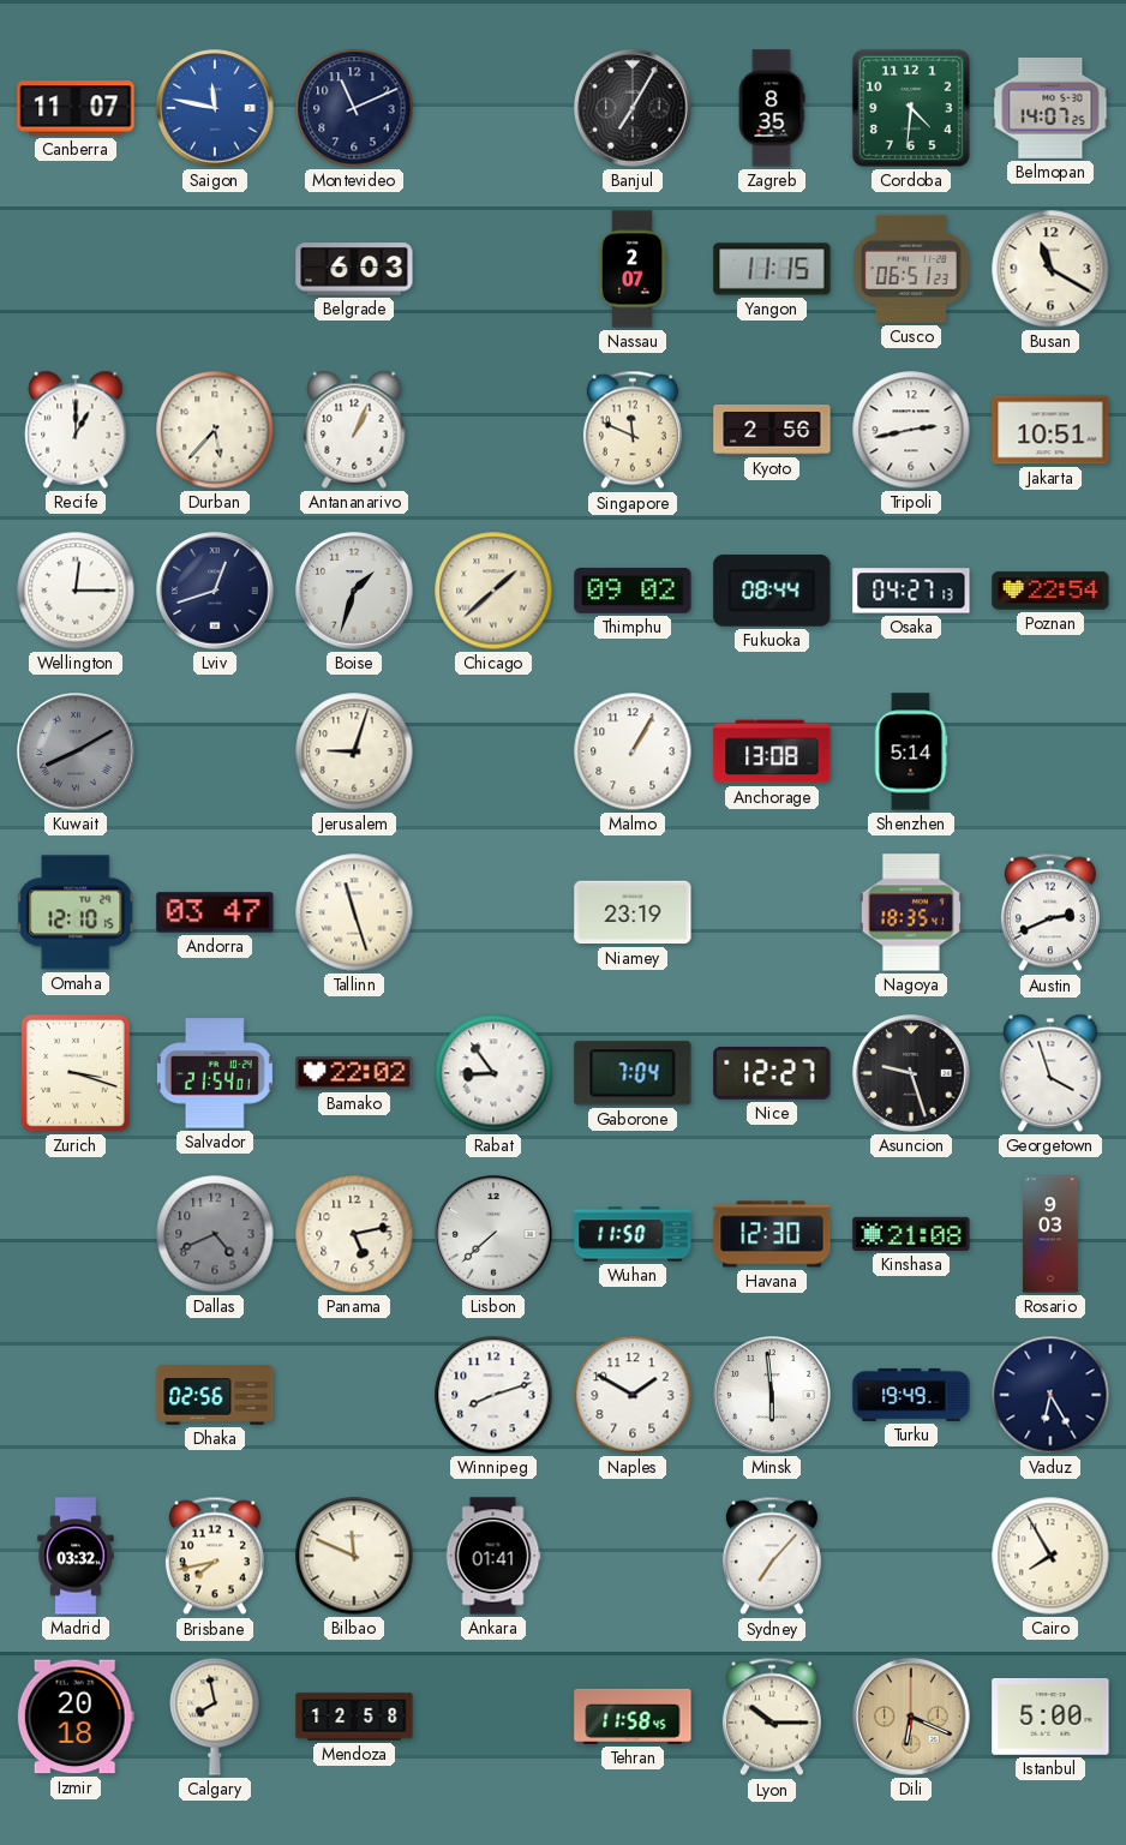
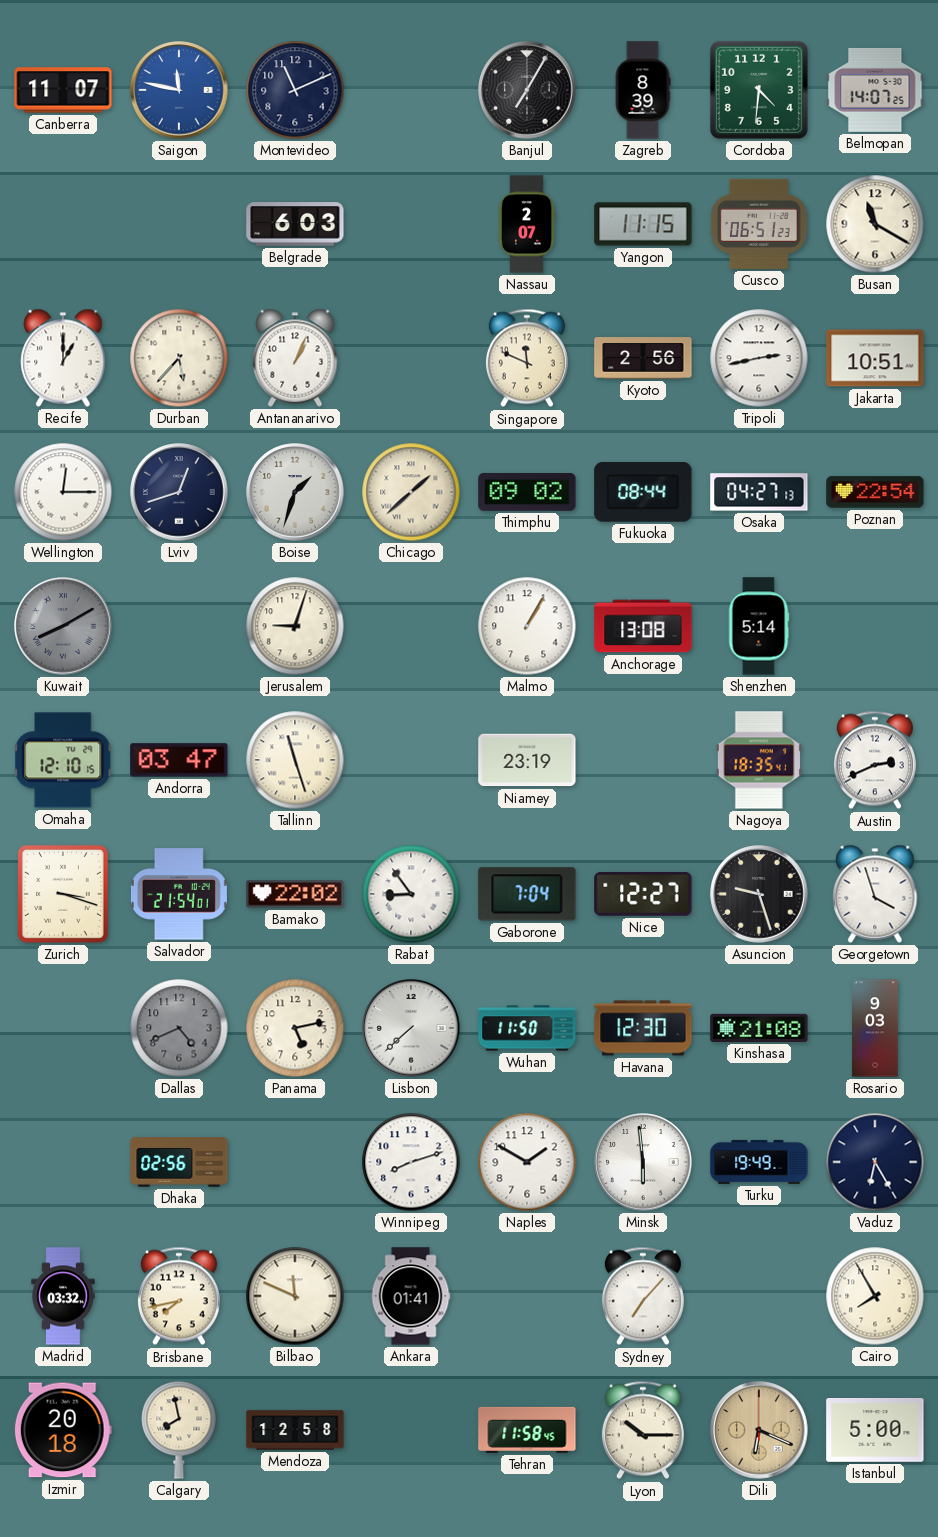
Zagreb: 8:35 -> 8:39 (643, 90)
